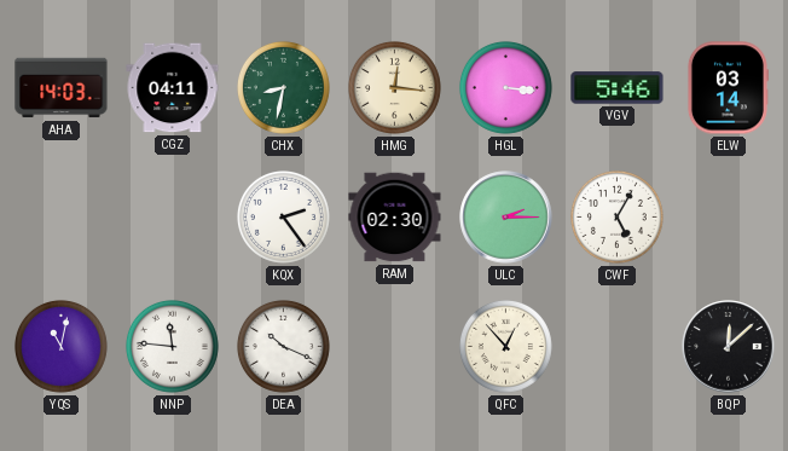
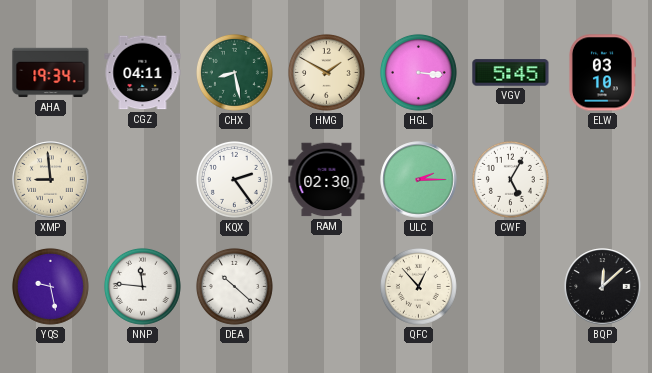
AHA: 14:03 -> 19:34 (51, 73)
CHX: 8:32 -> 8:28 (234, 72)
HMG: 12:16 -> 1:50 (326, 72)
VGV: 5:46 -> 5:45 (511, 73)
ELW: 03:14 -> 03:10 (602, 73)
XMP: none -> 8:59 (51, 180)
YQS: 11:02 -> 9:28 (50, 286)
DEA: 10:19 -> 10:22 (234, 286)
